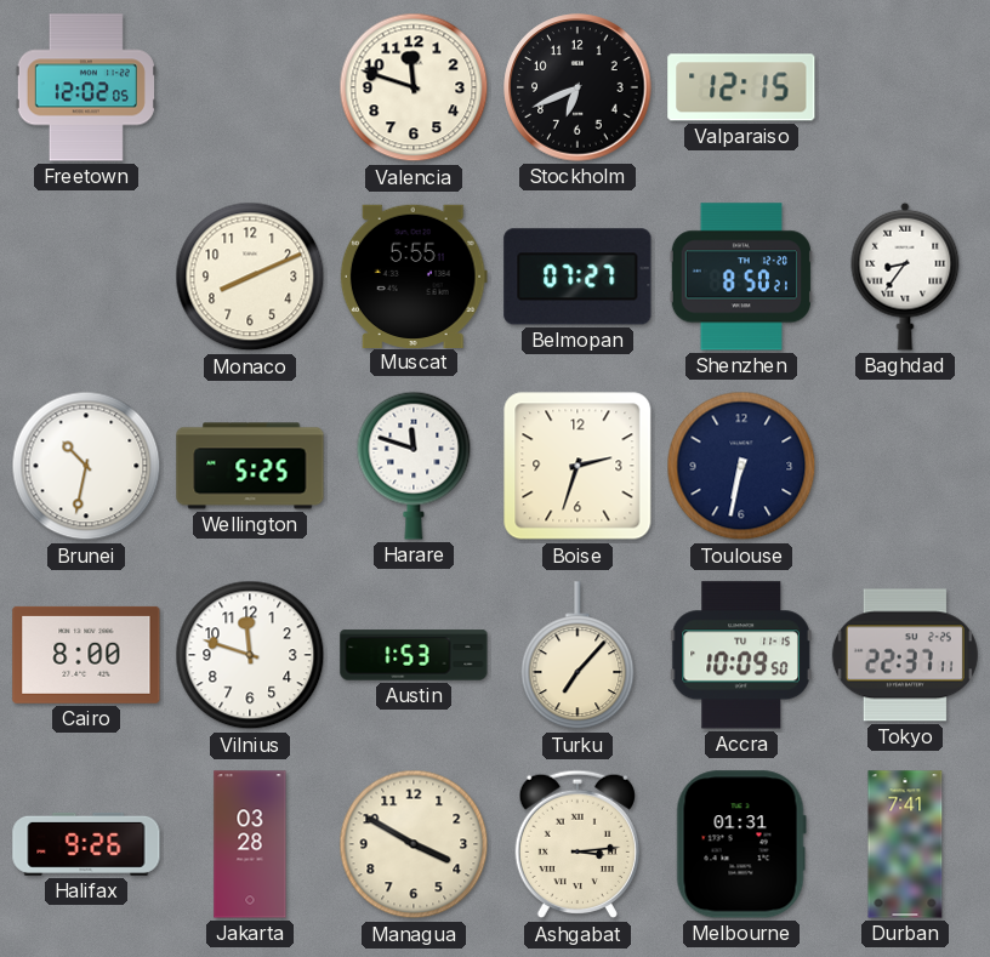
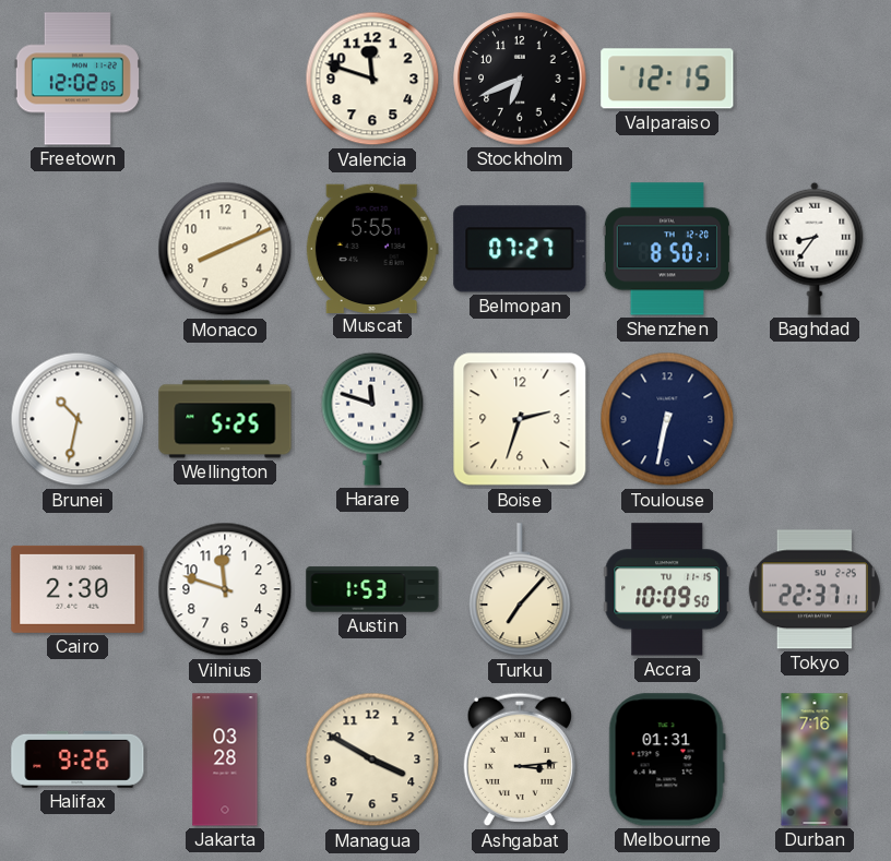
Cairo: 8:00 -> 2:30 (78, 589)
Durban: 7:41 -> 7:16 (815, 760)
